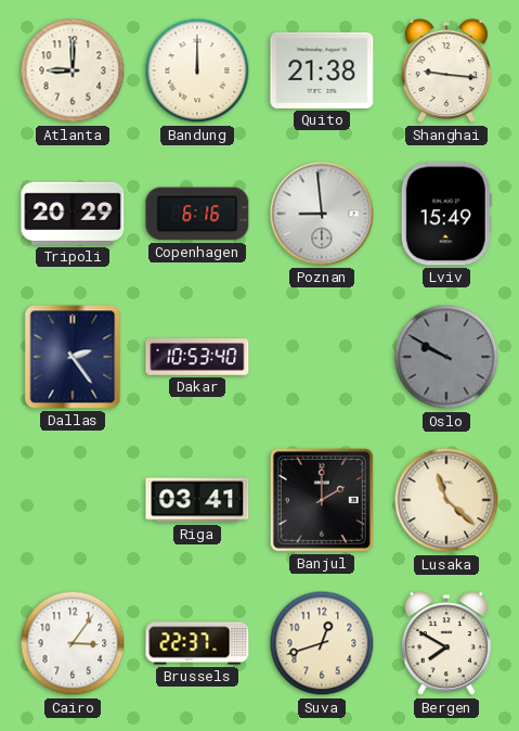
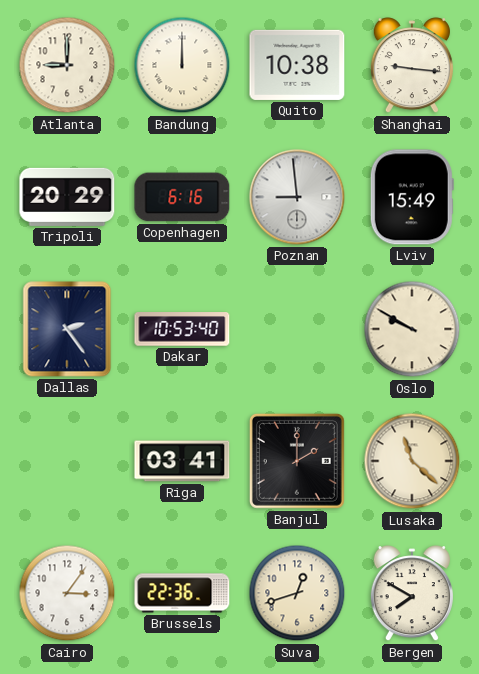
Quito: 21:38 -> 10:38 (297, 65)
Oslo dial: grey -> cream (412, 329)
Brussels: 22:37 -> 22:36 (182, 593)
